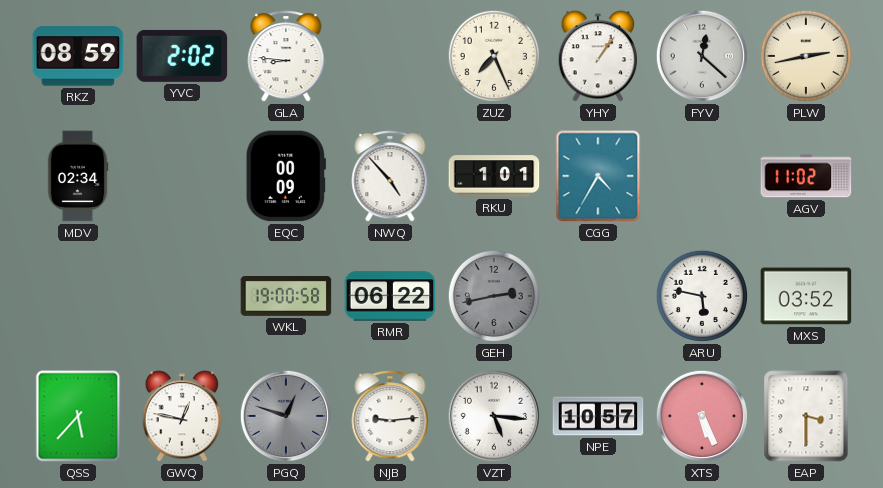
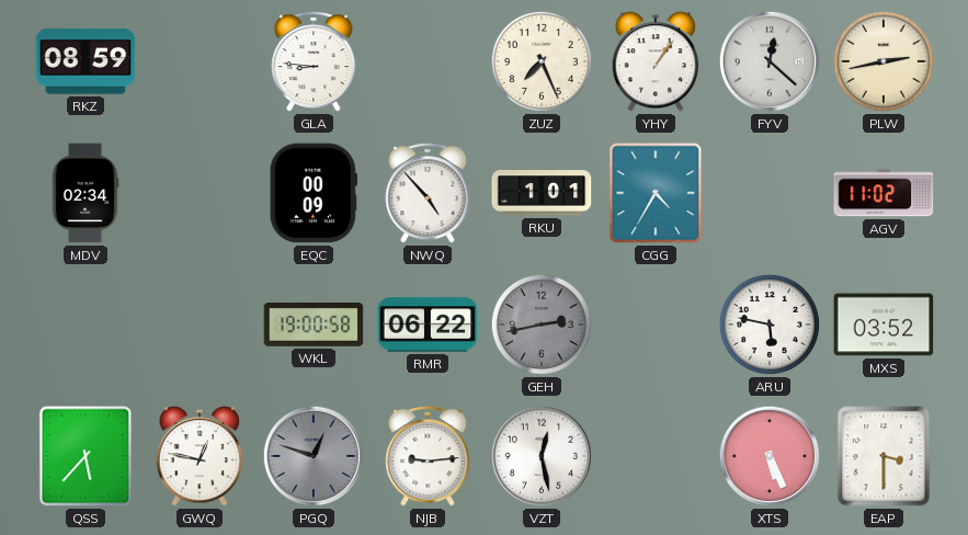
YVC: 2:02 -> none (182, 56)
VZT: 5:16 -> 12:28 (542, 456)
NPE: 10:57 -> none (598, 416)
